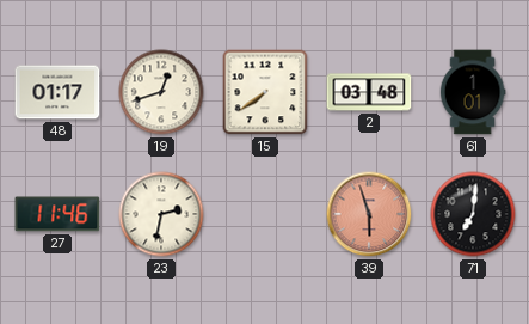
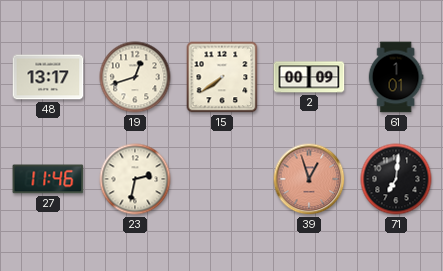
48: 01:17 -> 13:17 (48, 77)
2: 03:48 -> 00:09 (309, 77)
39: 5:57 -> 12:57 (309, 179)
